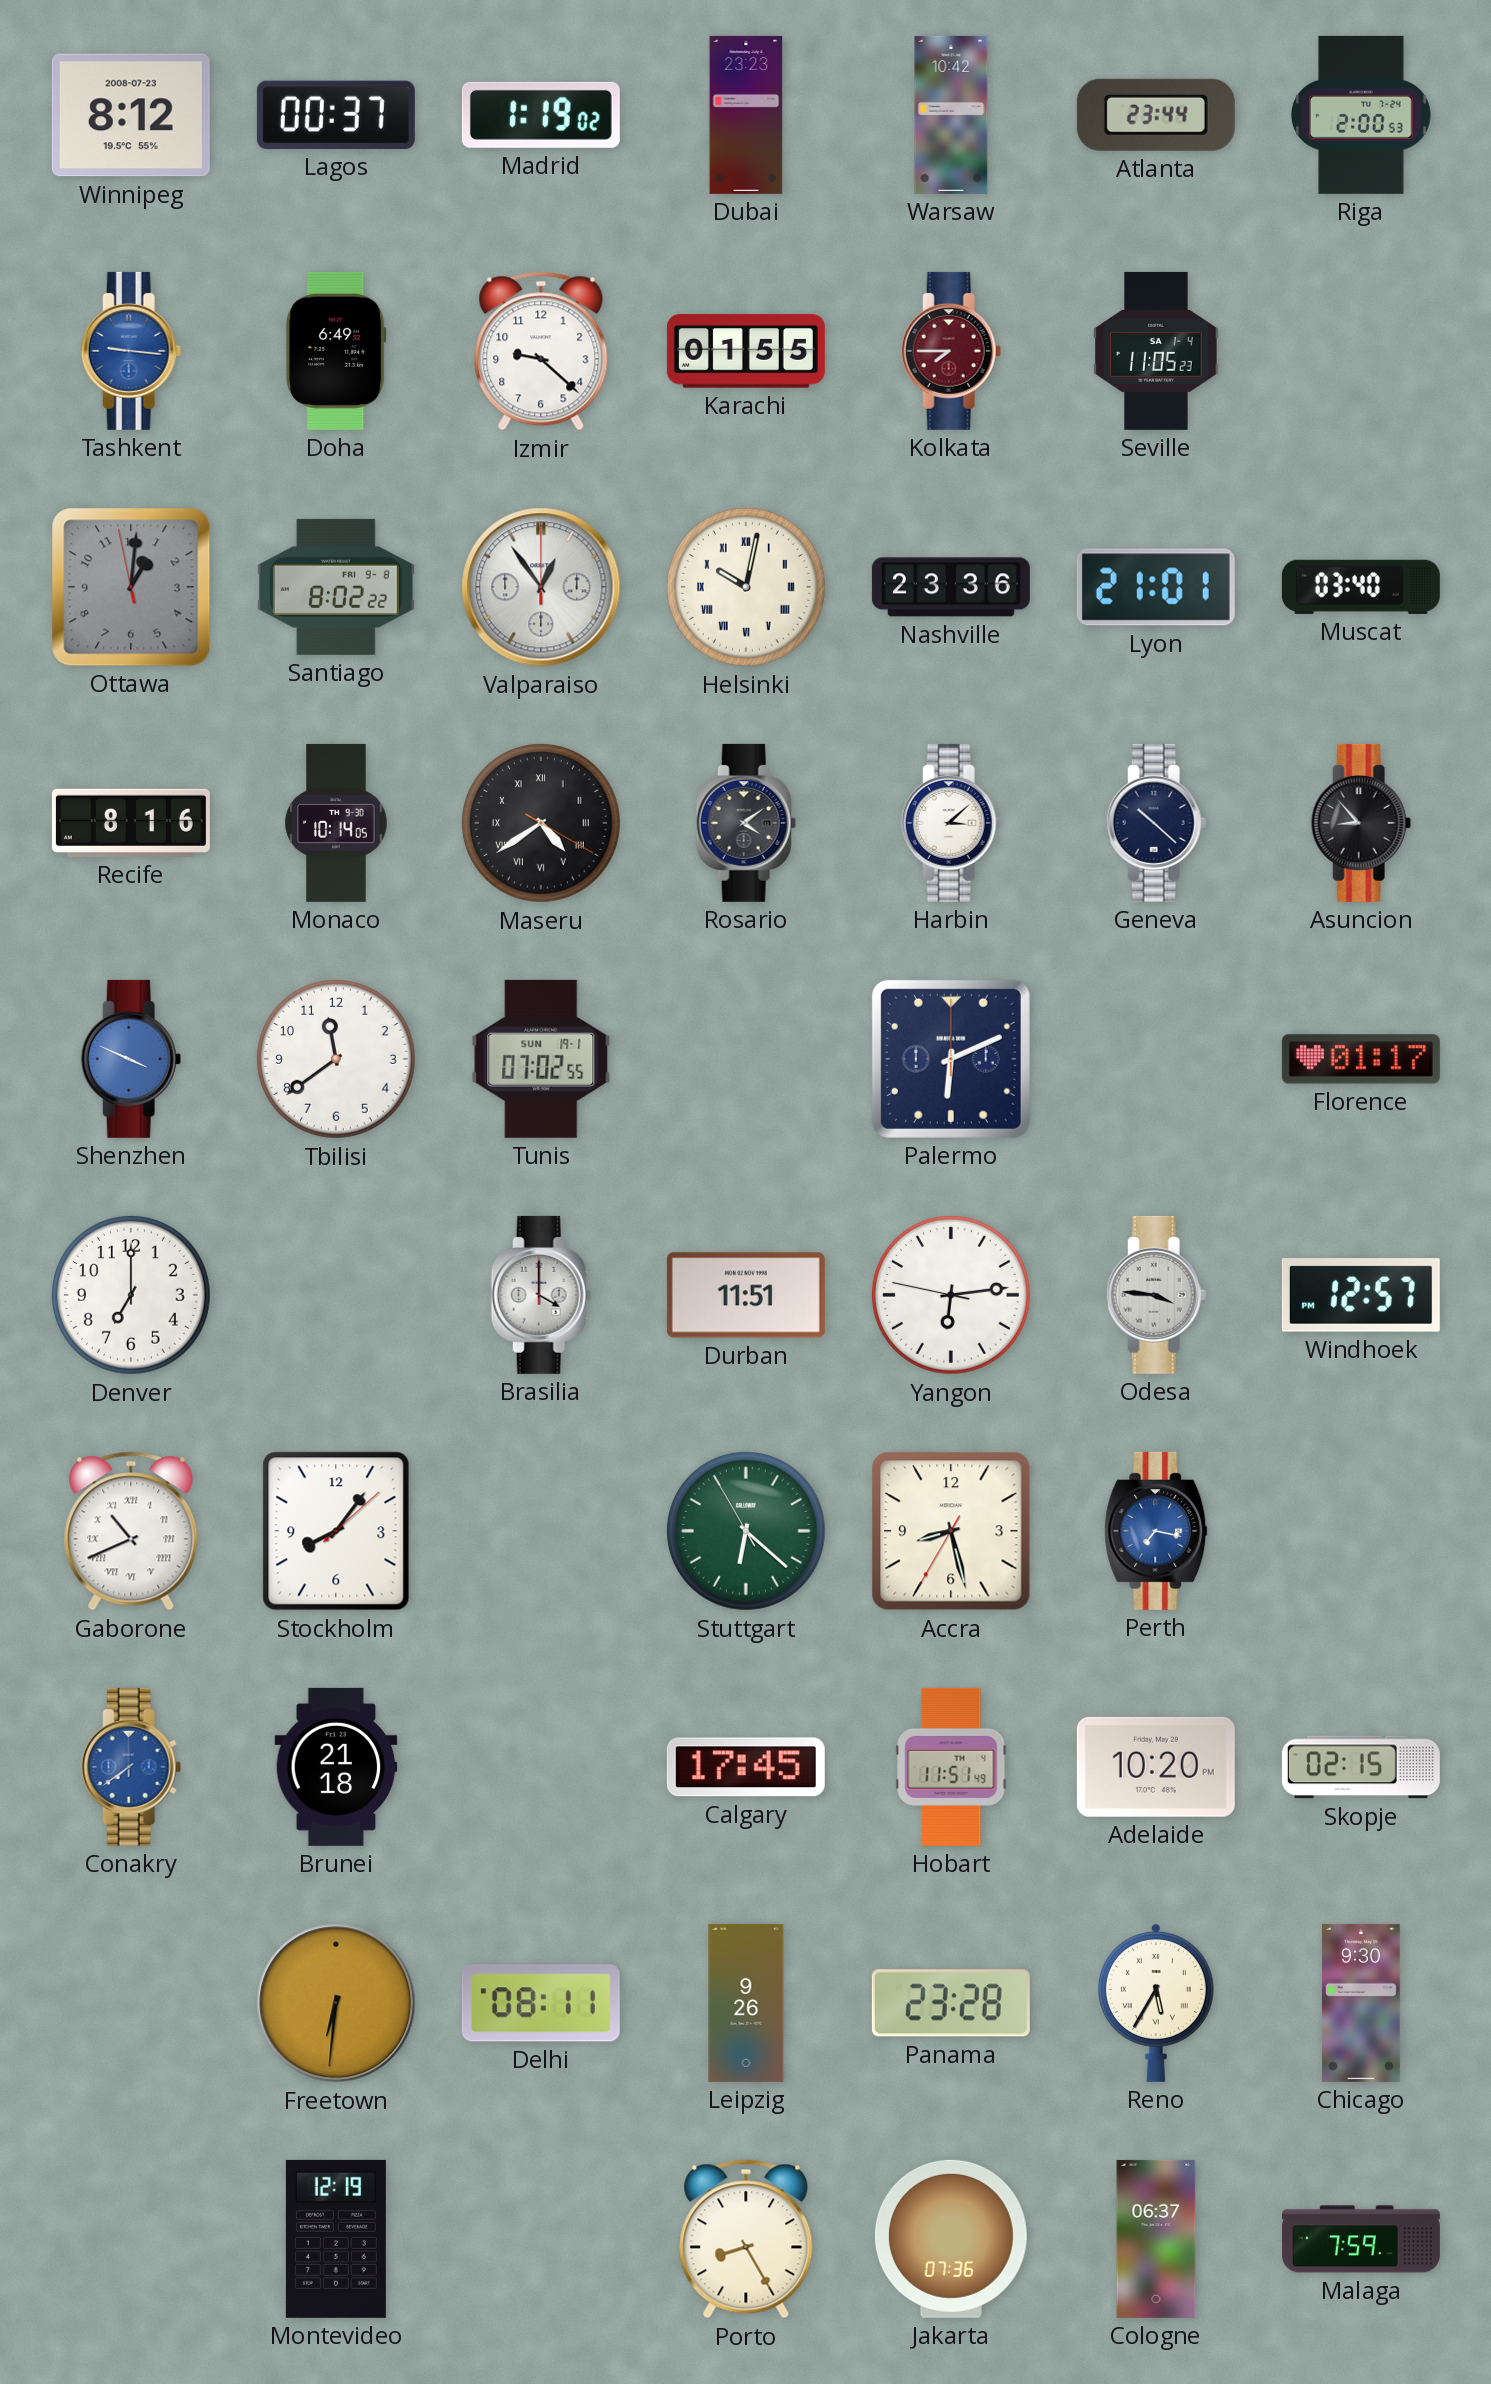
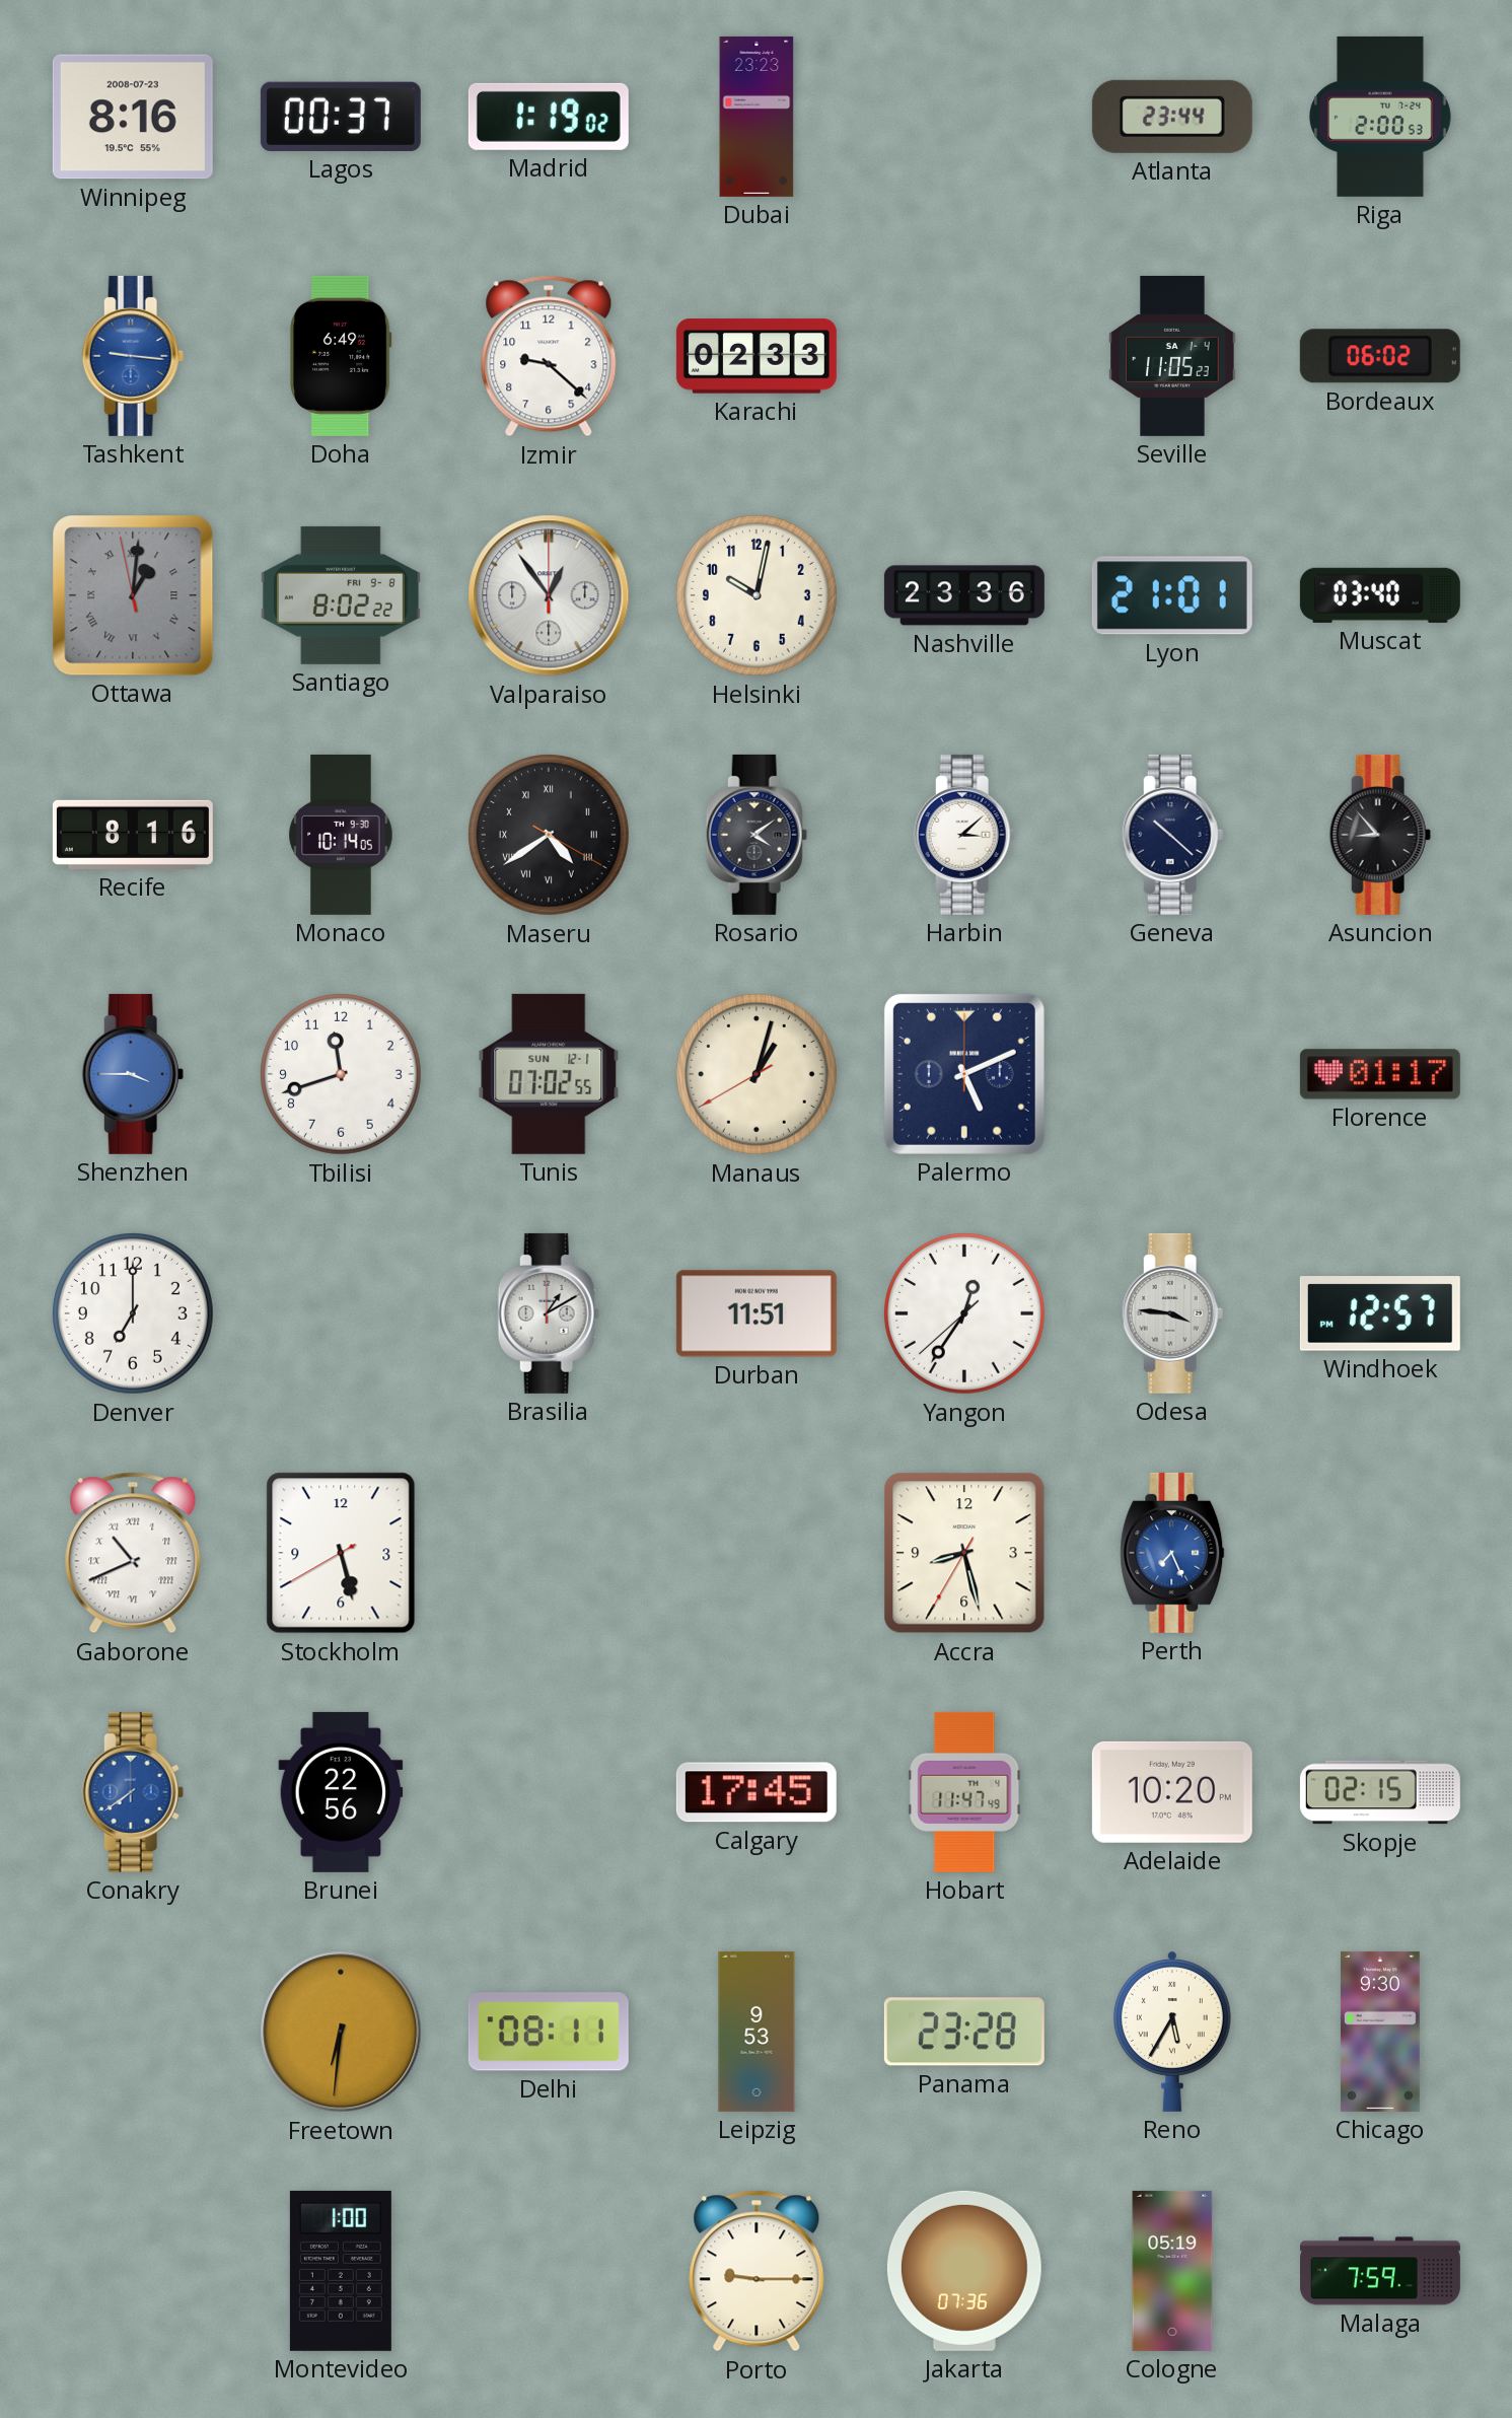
Winnipeg: 8:12 -> 8:16 (133, 117)
Warsaw: 10:42 -> none (951, 115)
Karachi: 01:55 -> 02:33 (757, 356)
Kolkata: 7:45 -> none (951, 351)
Bordeaux: none -> 06:02 (1380, 356)
Ottawa numerals: Arabic -> Roman (133, 595)
Helsinki numerals: Roman -> Arabic (757, 595)
Shenzhen: 3:49 -> 3:45 (133, 1074)
Tbilisi: 11:39 -> 11:42 (341, 1074)
Tunis date: SUN 19-1 -> SUN 12-1 (549, 1074)
Manaus: none -> 1:02 (757, 1074)
Palermo: 6:11 -> 5:11 (964, 1074)
Brasilia: 4:00 -> 1:10 (549, 1313)
Yangon: 6:13 -> 12:35 (964, 1313)
Stockholm: 8:06 -> 5:27 (341, 1553)
Stuttgart: 6:21 -> none (746, 1531)
Perth: 7:17 -> 7:26 (1172, 1553)
Brunei: 21:18 -> 22:56 (341, 1792)
Hobart: 11:51 -> 11:47 (964, 1792)
Leipzig: 9:26 -> 9:53 (757, 2032)
Montevideo: 12:19 -> 1:00 (341, 2271)
Porto: 8:25 -> 9:15 (757, 2271)
Cologne: 06:37 -> 05:19 (1172, 2271)
